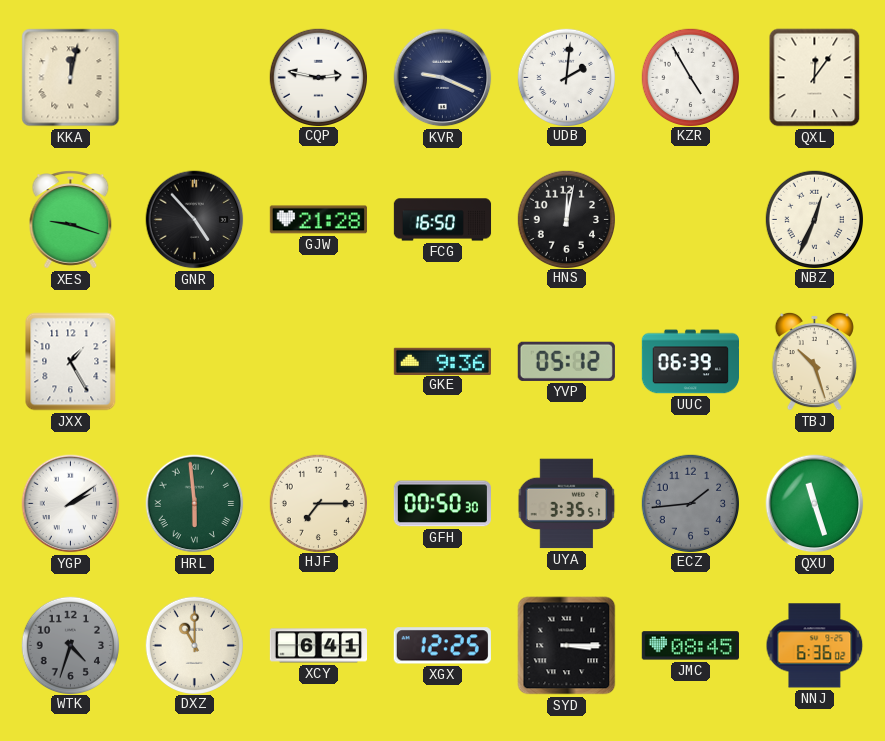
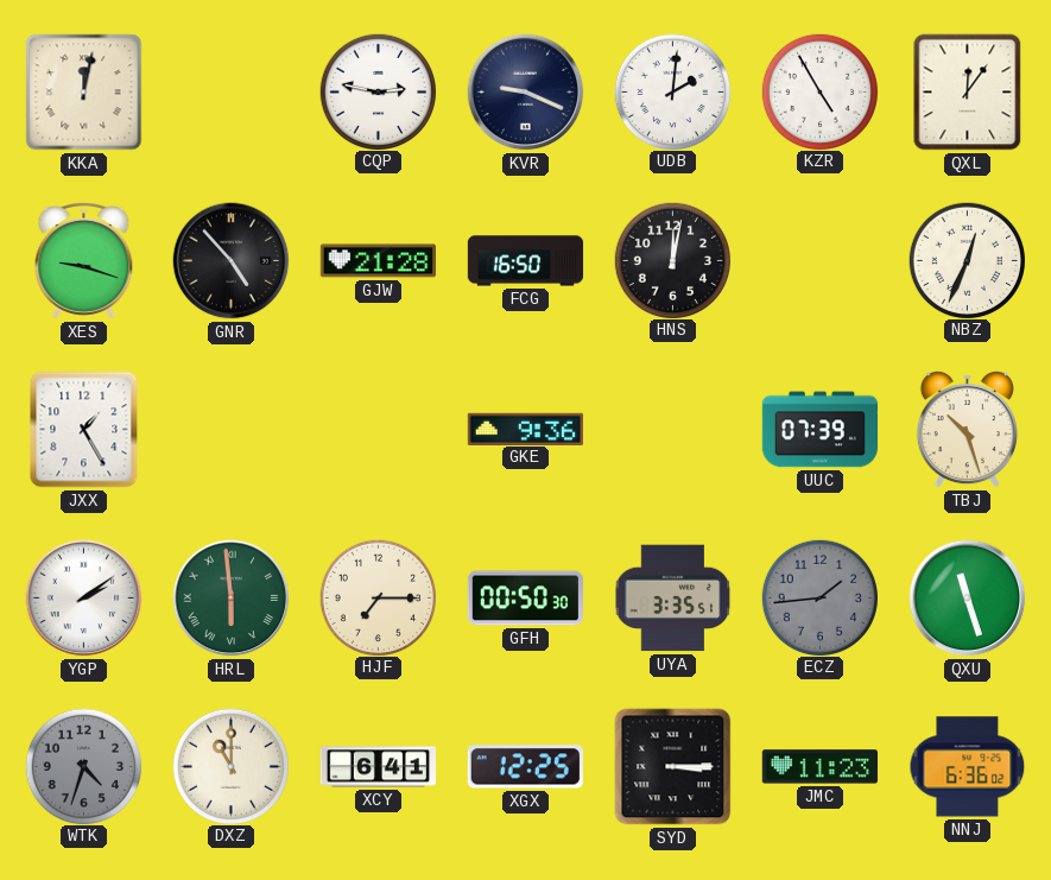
YVP: 05:12 -> none (566, 361)
UUC: 06:39 -> 07:39 (819, 430)
JMC: 08:45 -> 11:23 (819, 767)
